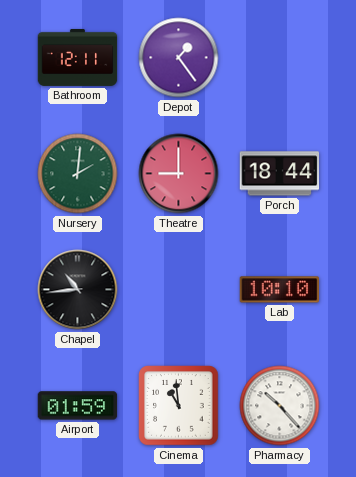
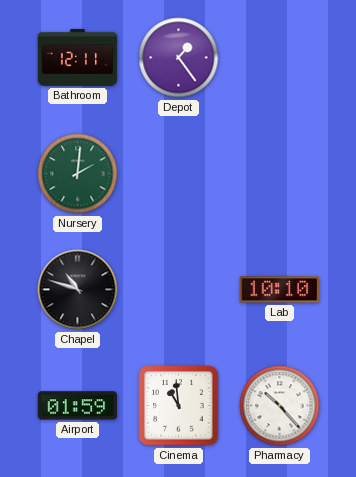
Theatre: 9:00 -> none (179, 174)
Porch: 18:44 -> none (280, 174)
Chapel: 10:44 -> 10:48 (78, 290)
